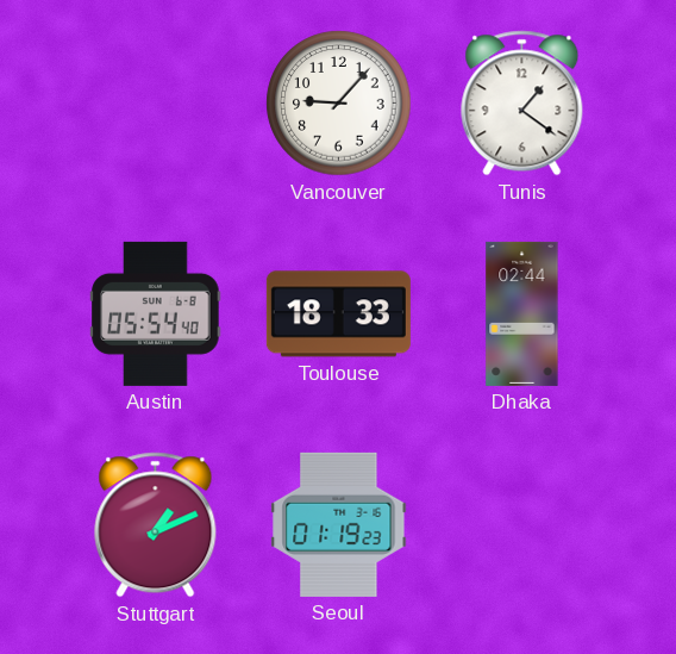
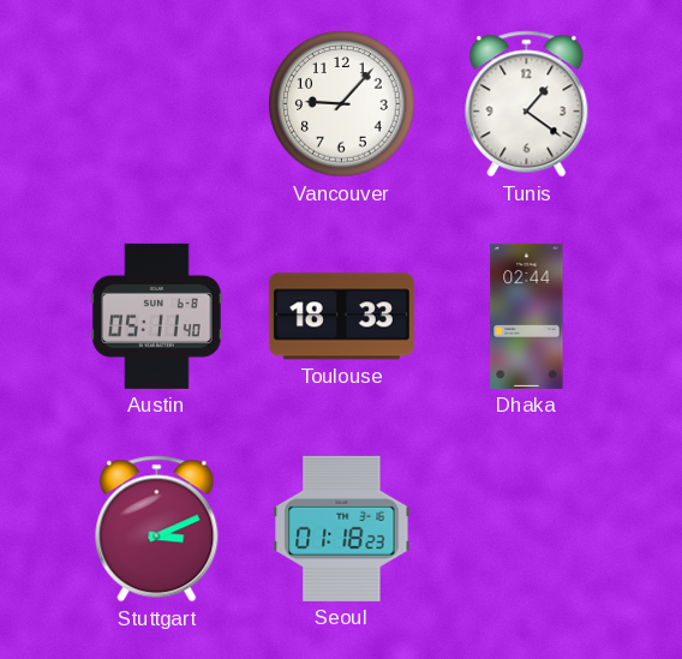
Austin: 05:54 -> 05:11 (157, 316)
Stuttgart: 1:11 -> 3:11 (157, 529)
Seoul: 01:19 -> 01:18 (342, 528)
